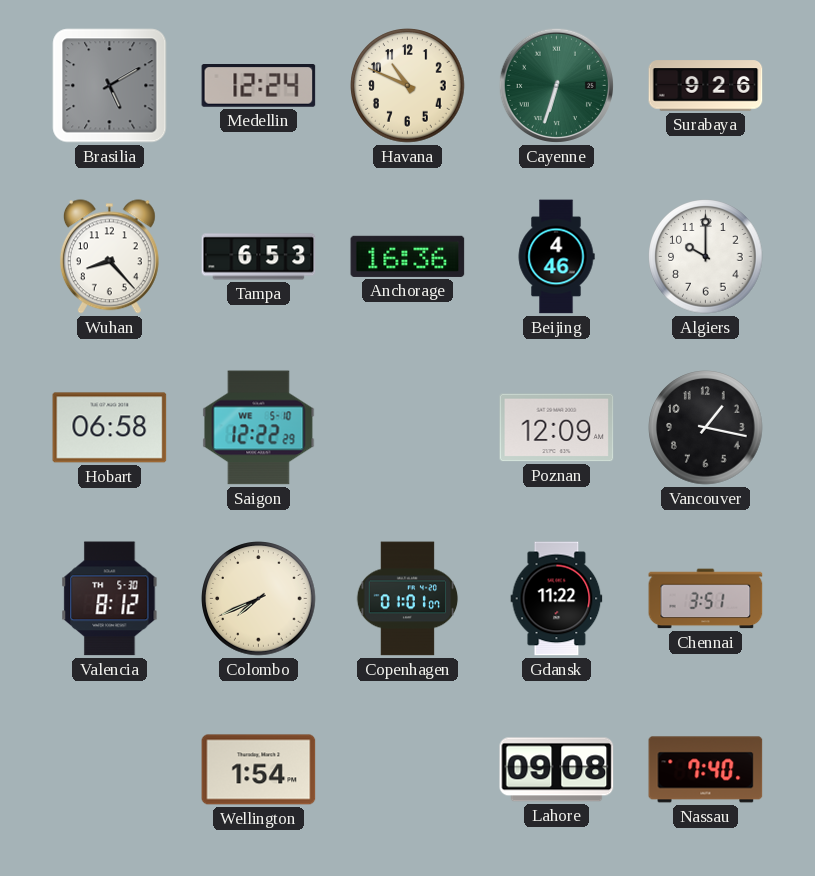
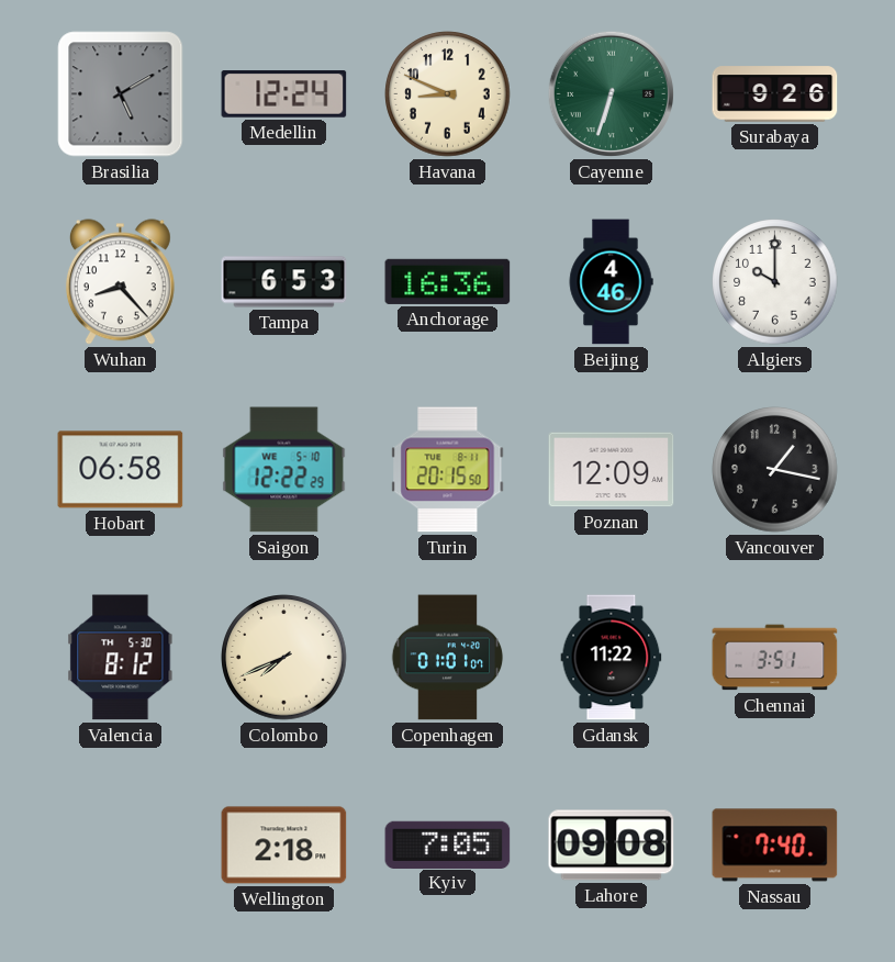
Havana: 10:49 -> 8:49 (448, 94)
Turin: none -> 20:15 (448, 470)
Wellington: 1:54 -> 2:18 (284, 846)
Kyiv: none -> 7:05 (448, 844)
